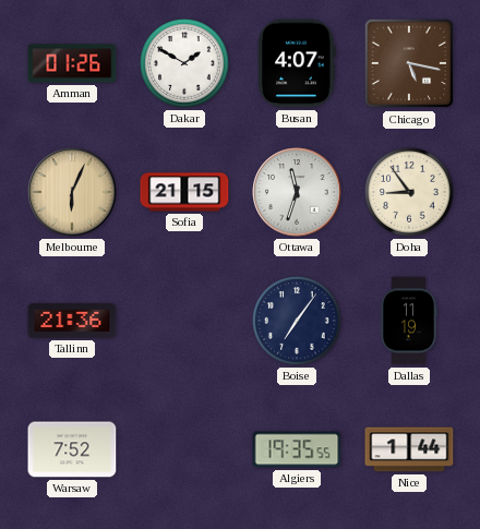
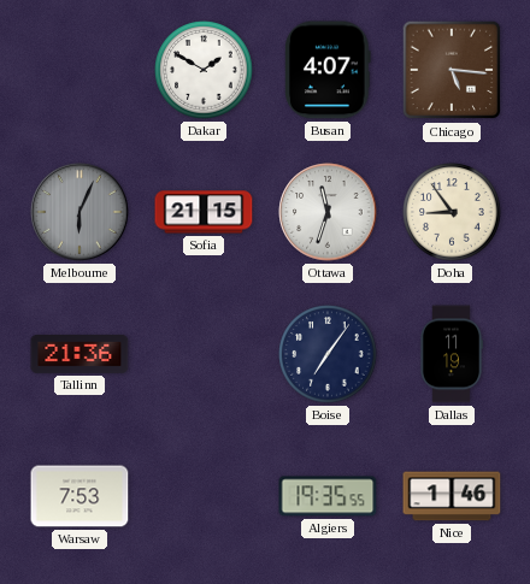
Amman: 01:26 -> none (72, 63)
Chicago: 5:17 -> 5:16 (452, 70)
Melbourne dial: champagne -> grey (79, 212)
Warsaw: 7:52 -> 7:53 (79, 496)
Nice: 1:44 -> 1:46 (452, 496)
